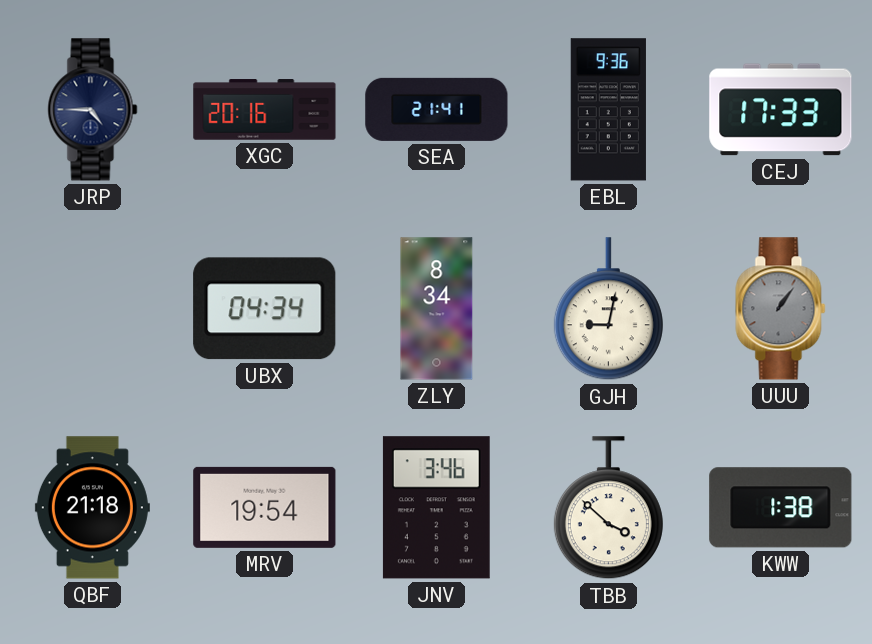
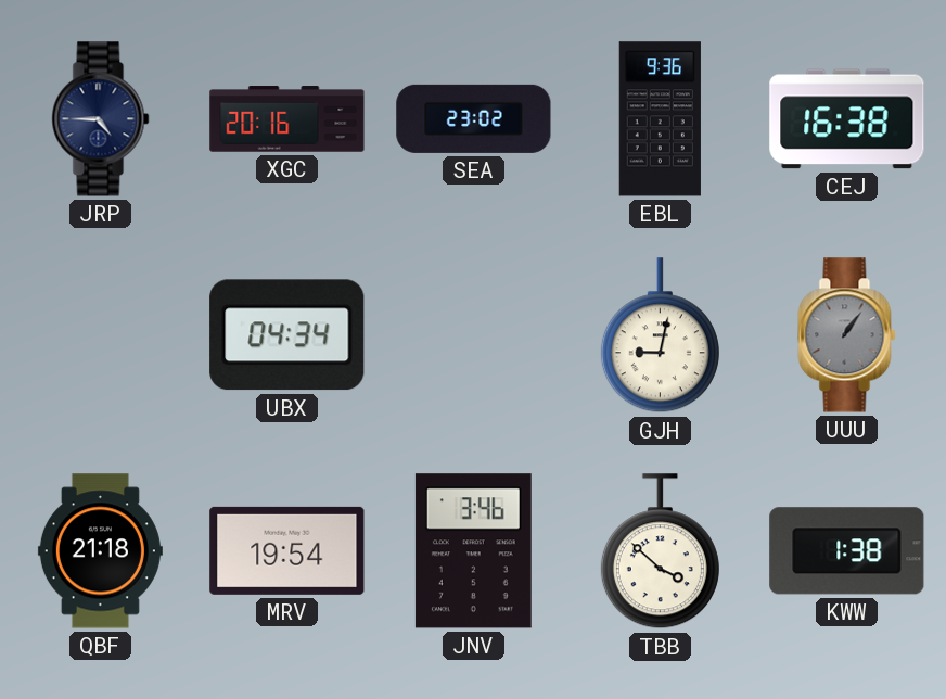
SEA: 21:41 -> 23:02 (474, 118)
CEJ: 17:33 -> 16:38 (847, 119)
ZLY: 8:34 -> none (437, 309)
